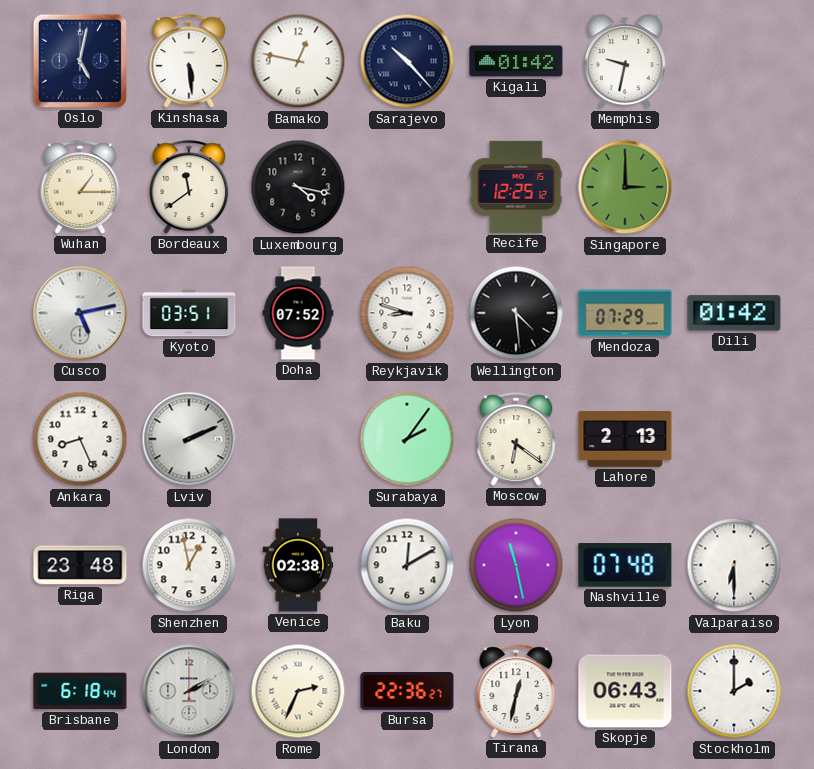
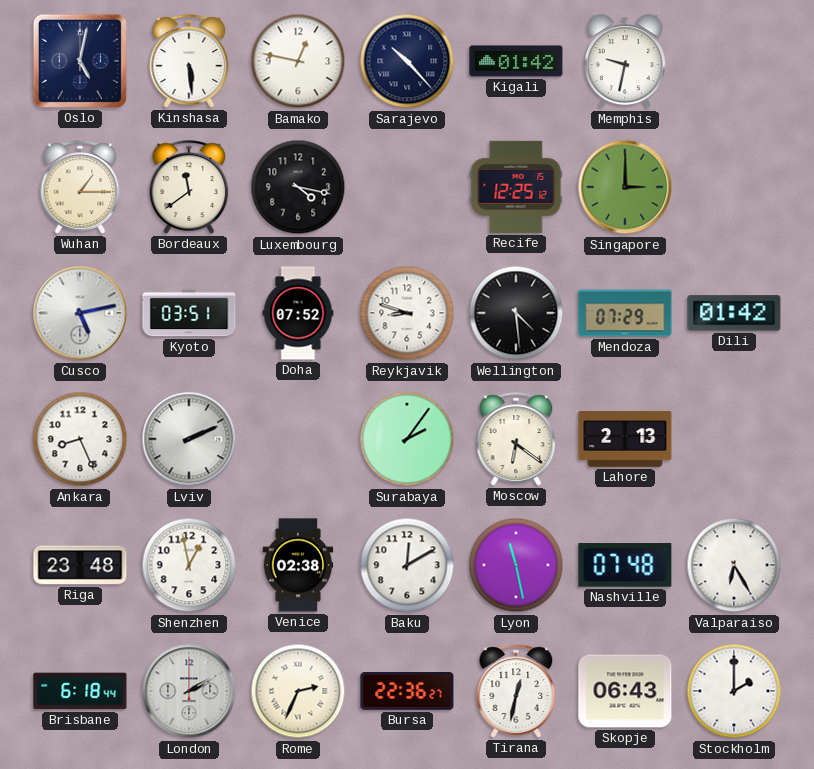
Valparaiso: 6:30 -> 6:25 (734, 565)
